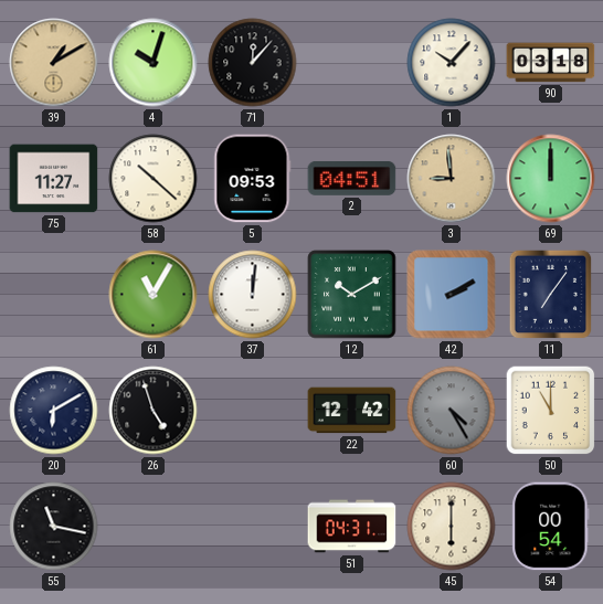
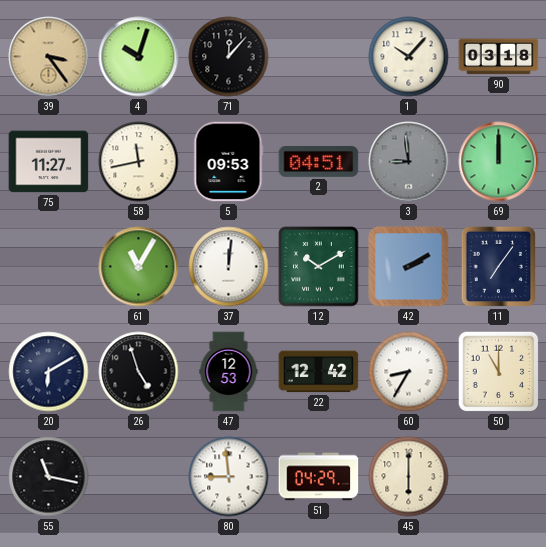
39: 1:10 -> 3:24 (49, 57)
58: 10:22 -> 11:43 (139, 162)
3 dial: champagne -> grey (409, 162)
47: none -> 12:53 (229, 372)
60: 4:25 -> 8:35 (409, 372)
60 dial: grey -> white (409, 372)
80: none -> 8:59 (229, 477)
51: 04:31 -> 04:29 (319, 477)
54: 00:54 -> none (551, 527)
